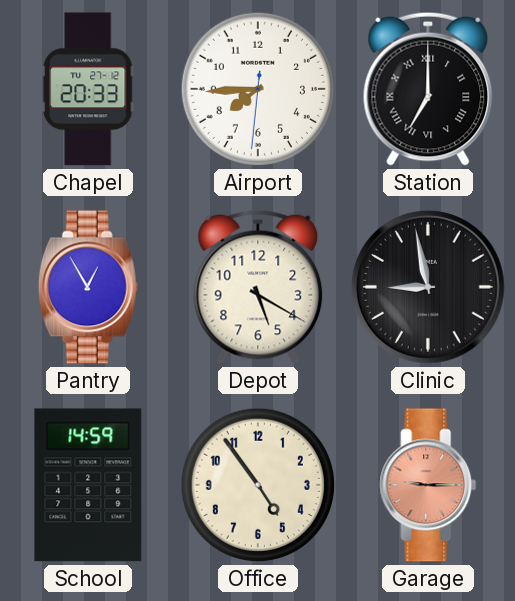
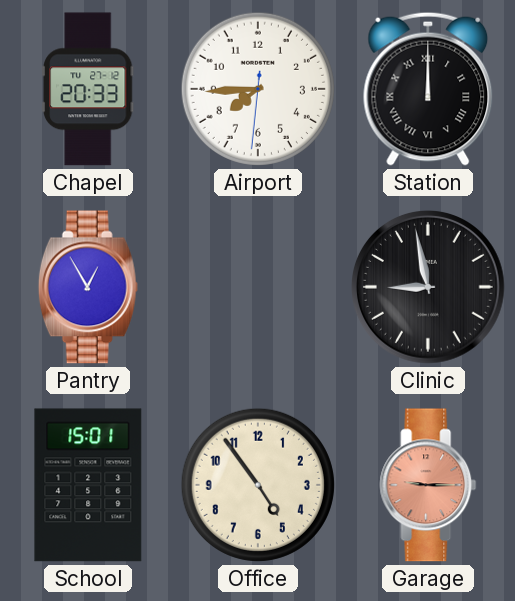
Station: 7:00 -> 12:00 (428, 89)
Depot: 5:20 -> none (258, 287)
School: 14:59 -> 15:01 (88, 485)
